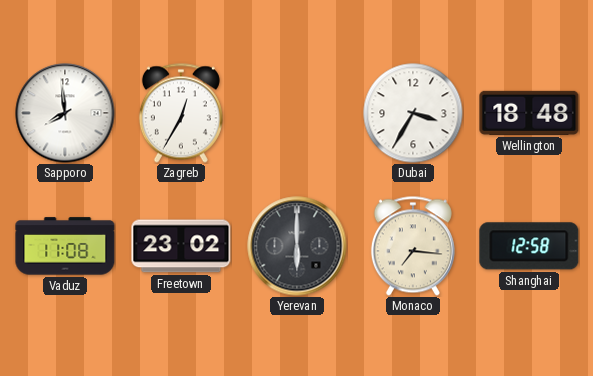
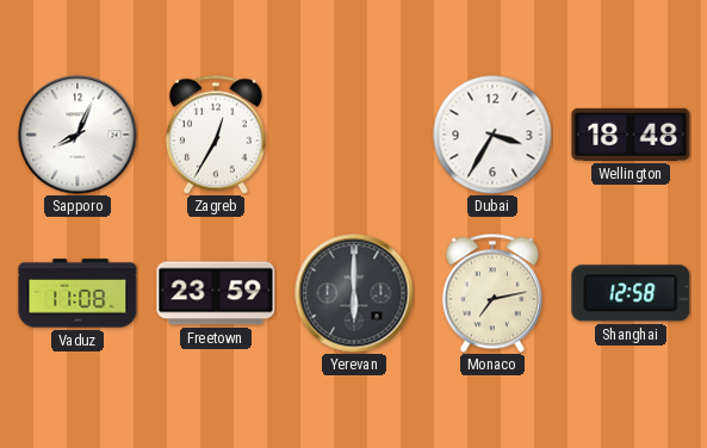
Sapporo: 7:59 -> 8:04 (77, 135)
Freetown: 23:02 -> 23:59 (216, 293)
Monaco: 7:16 -> 7:13 (492, 293)
